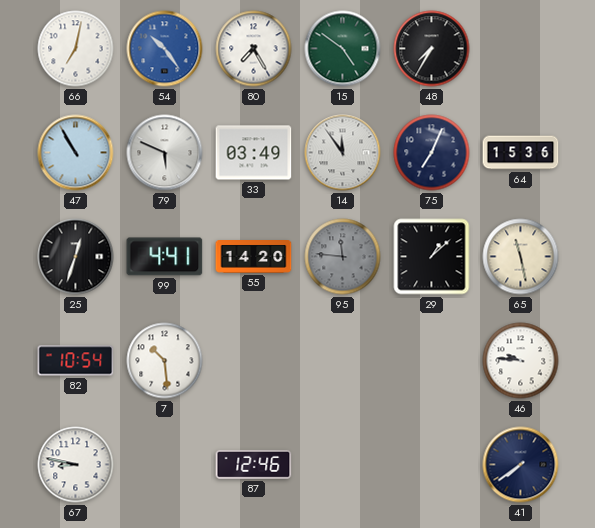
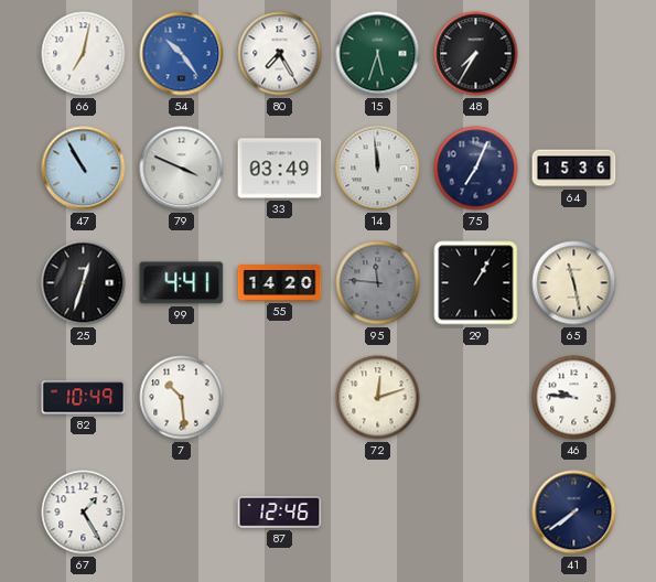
15: 4:51 -> 5:33 (378, 54)
79: 5:49 -> 3:49 (182, 169)
14: 11:54 -> 11:59 (378, 169)
29: 1:08 -> 1:05 (476, 283)
82: 10:54 -> 10:49 (84, 398)
72: none -> 12:12 (378, 398)
67: 8:47 -> 1:25 (84, 513)
